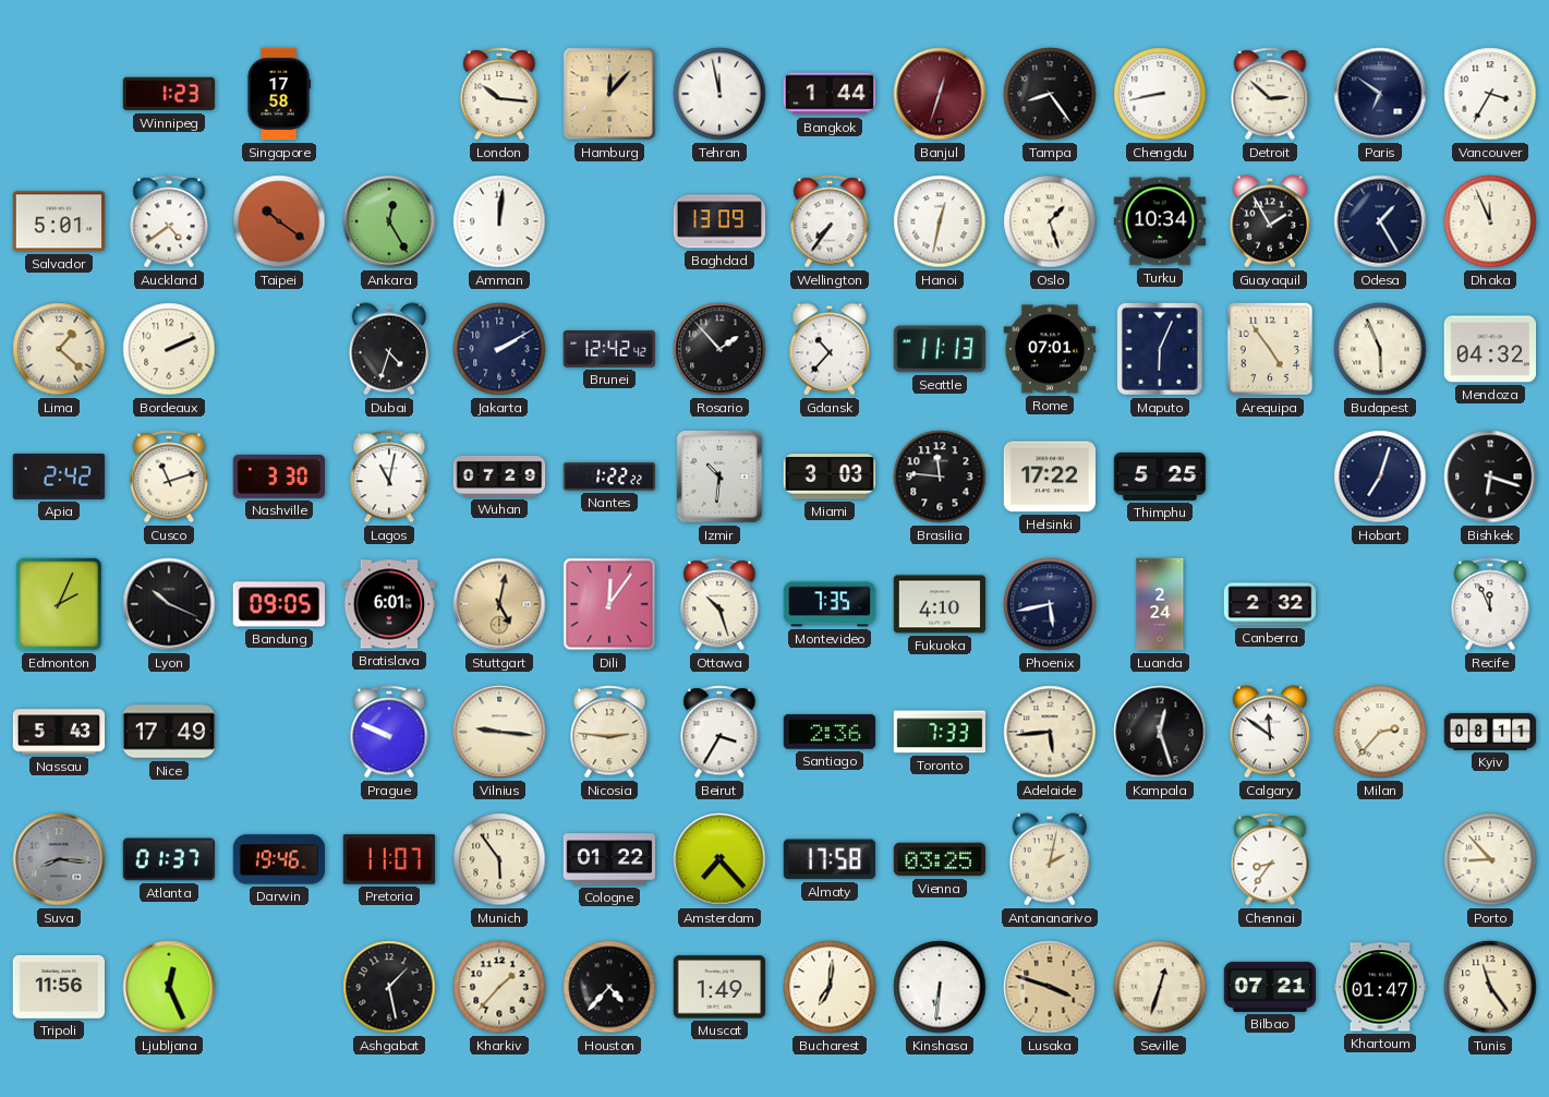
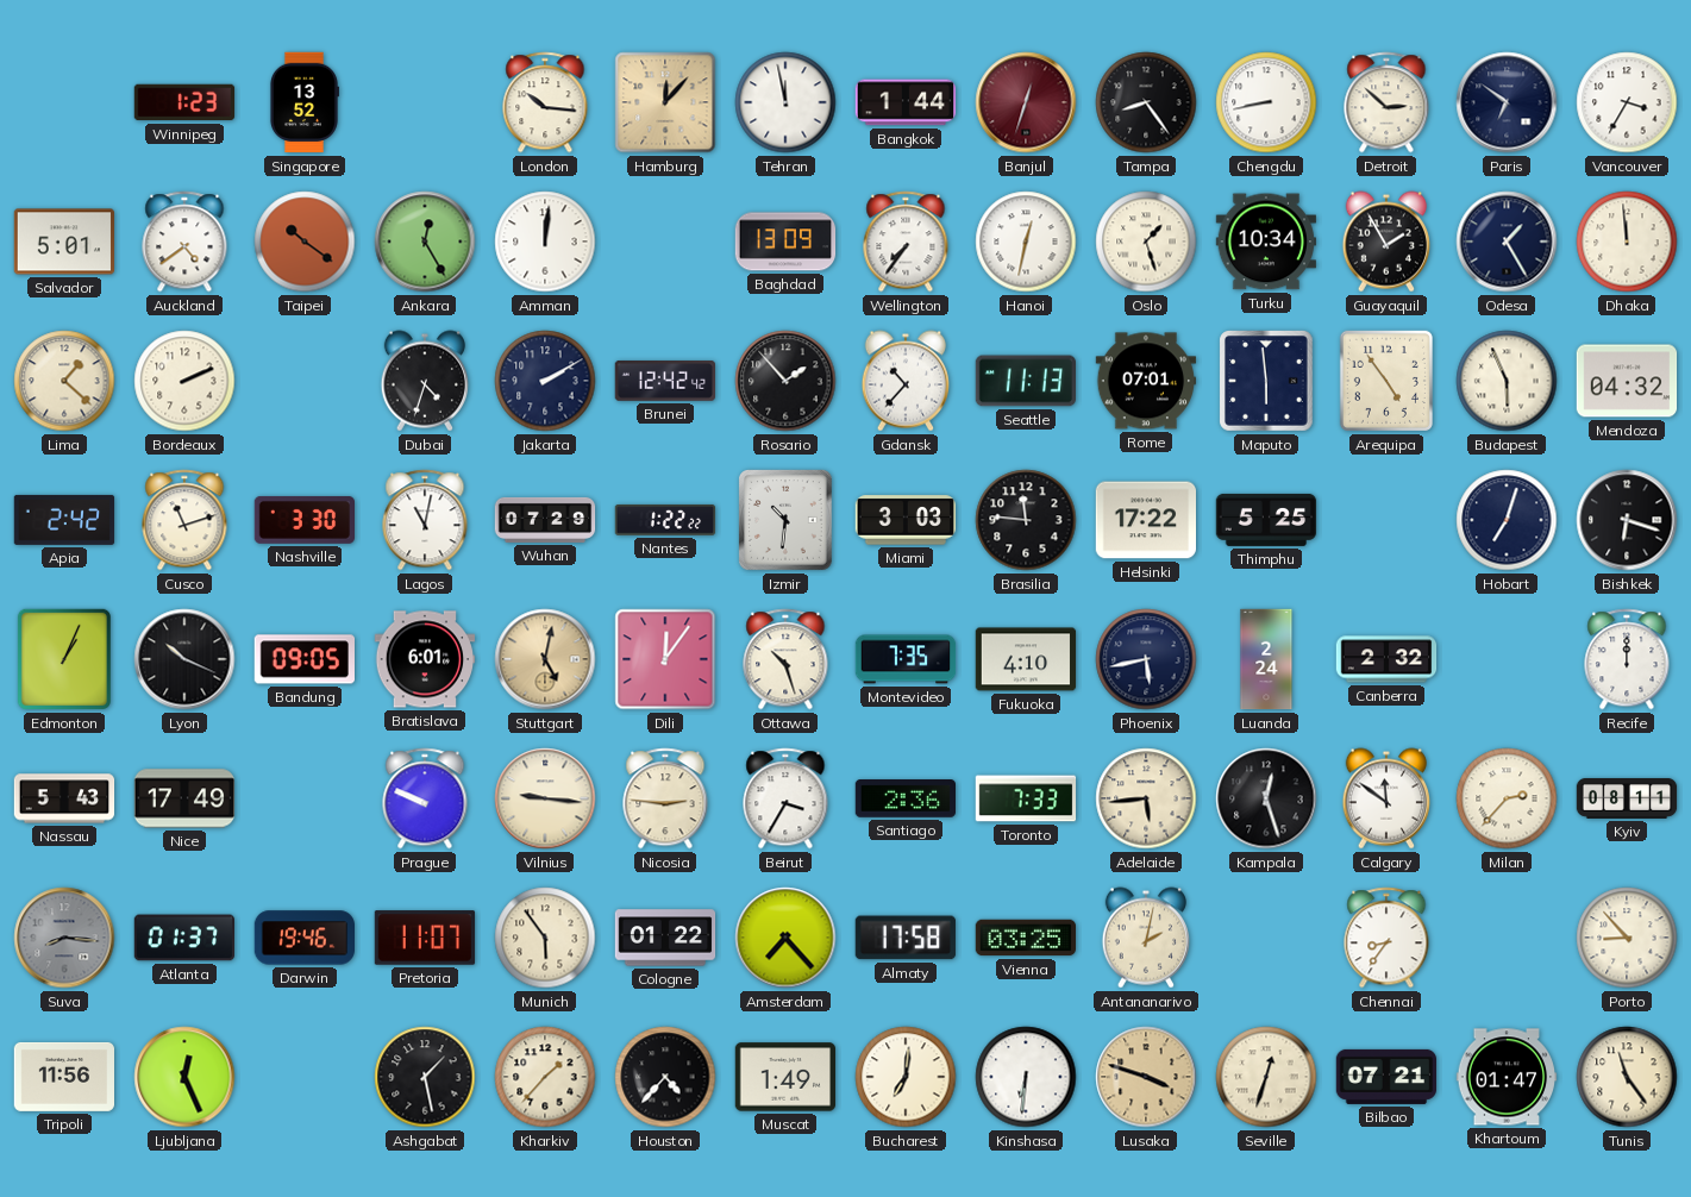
Singapore: 17:58 -> 13:52 (303, 102)
Dhaka: 11:56 -> 11:59 (1627, 242)
Maputo: 6:04 -> 5:59 (1267, 381)
Edmonton: 2:04 -> 1:04 (64, 659)
Recife: 11:56 -> 12:00 (1627, 659)
